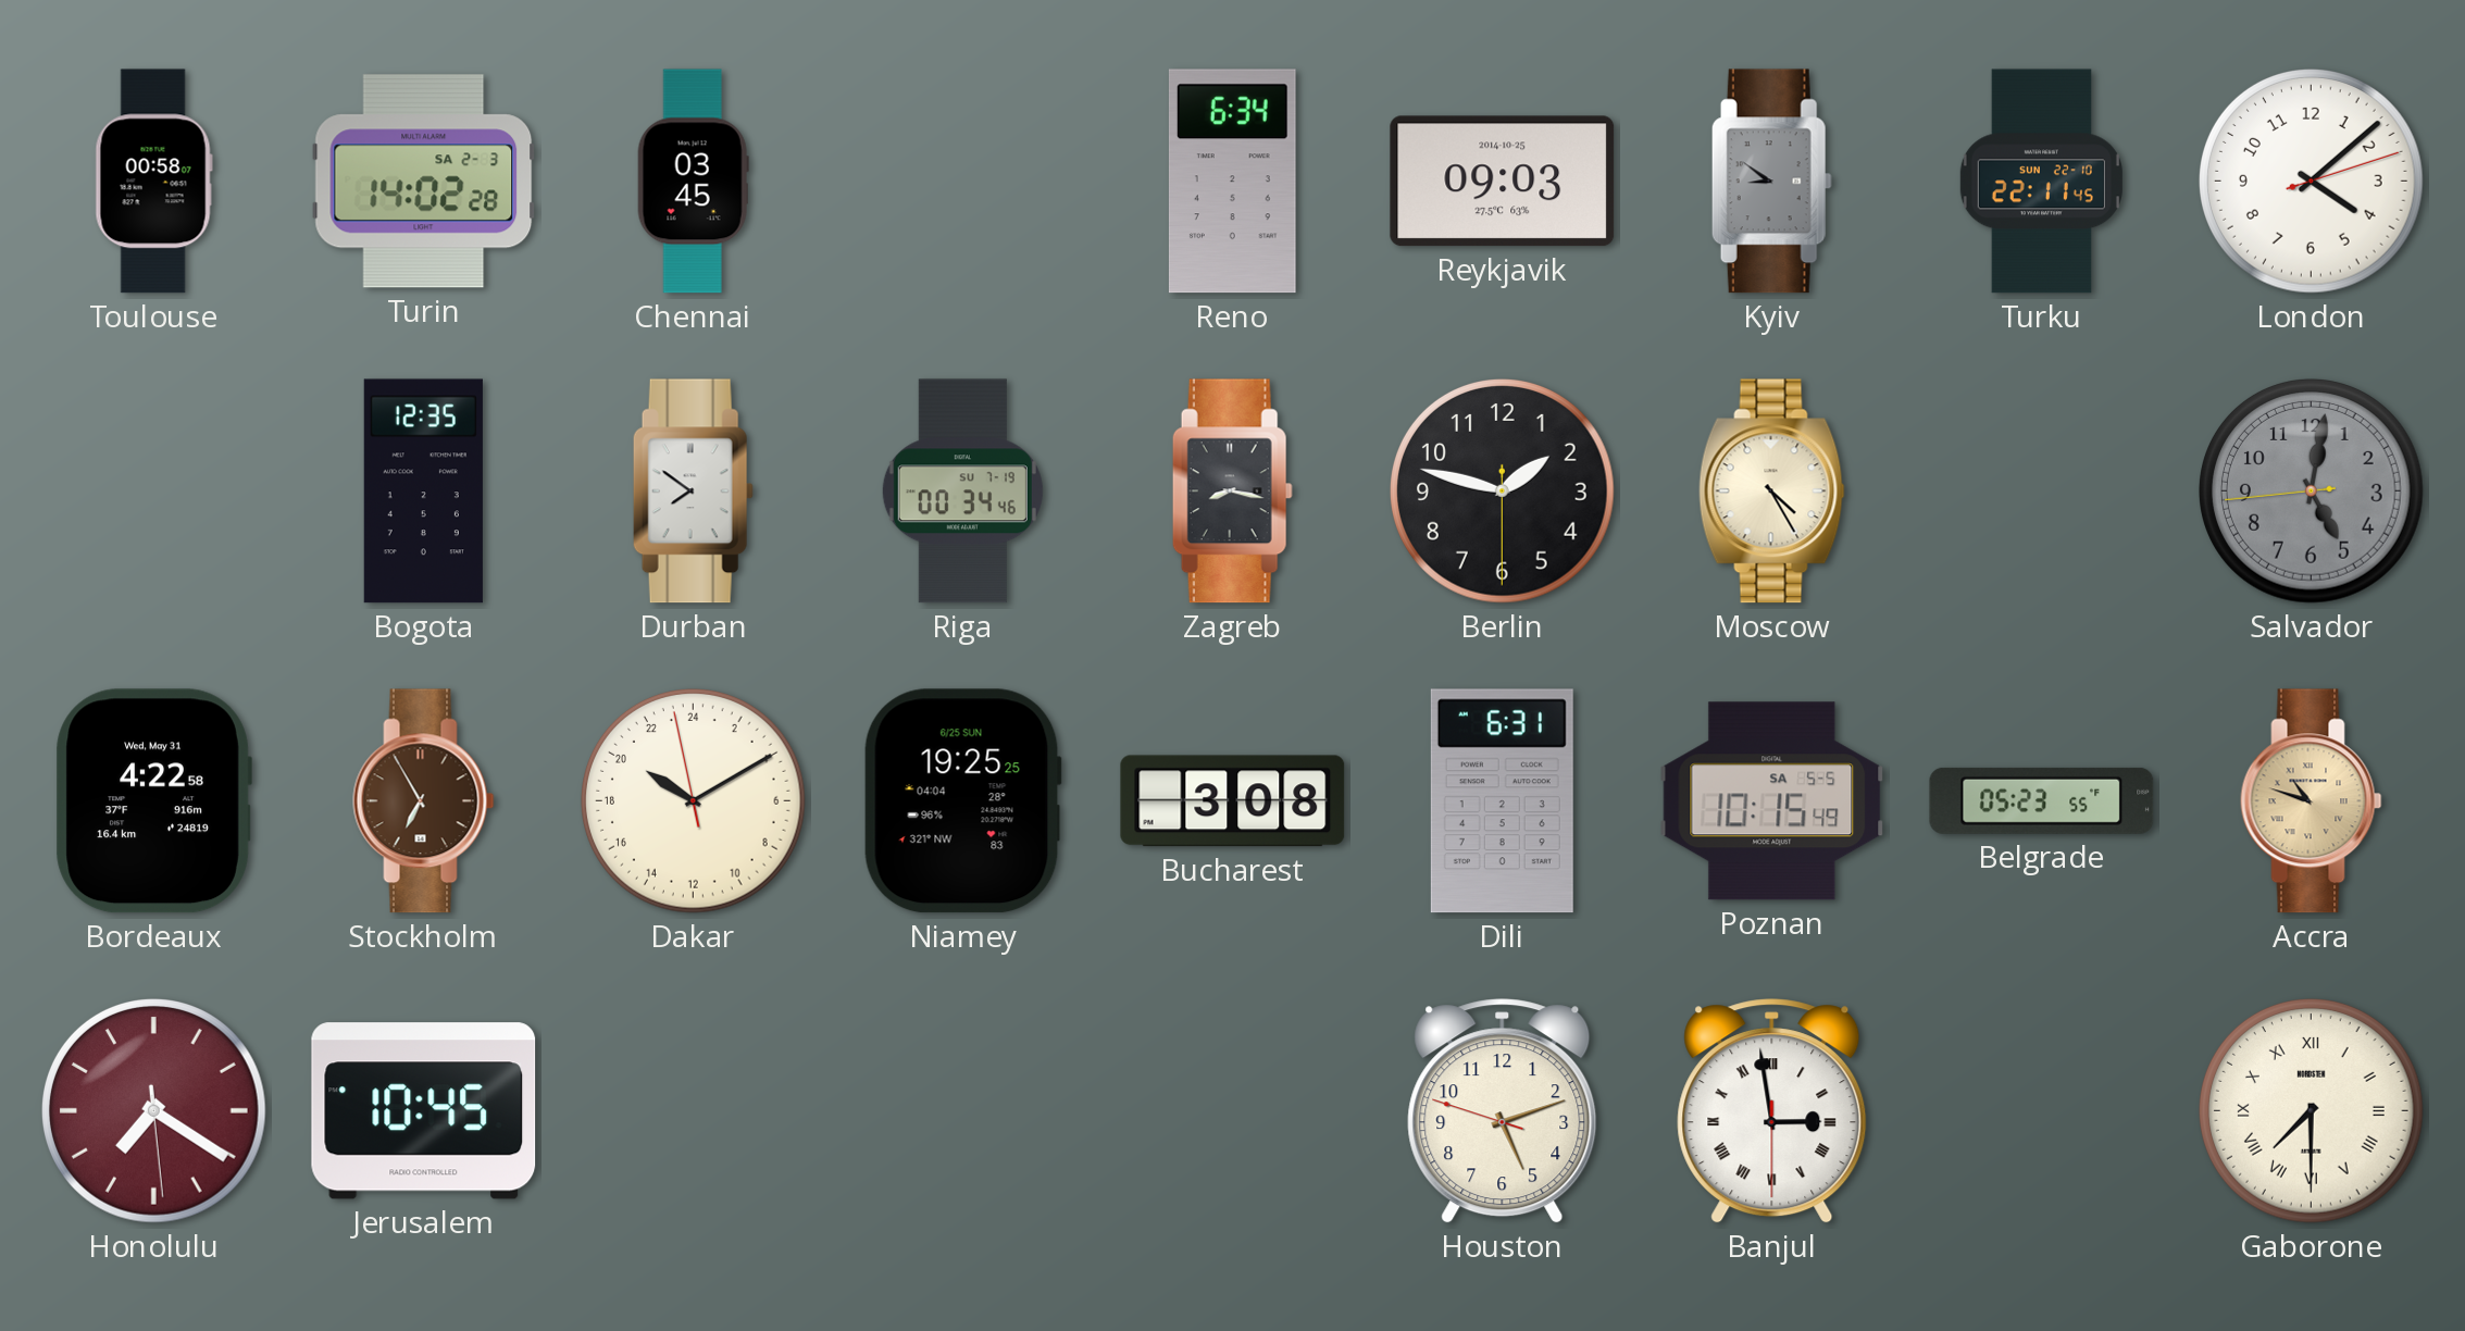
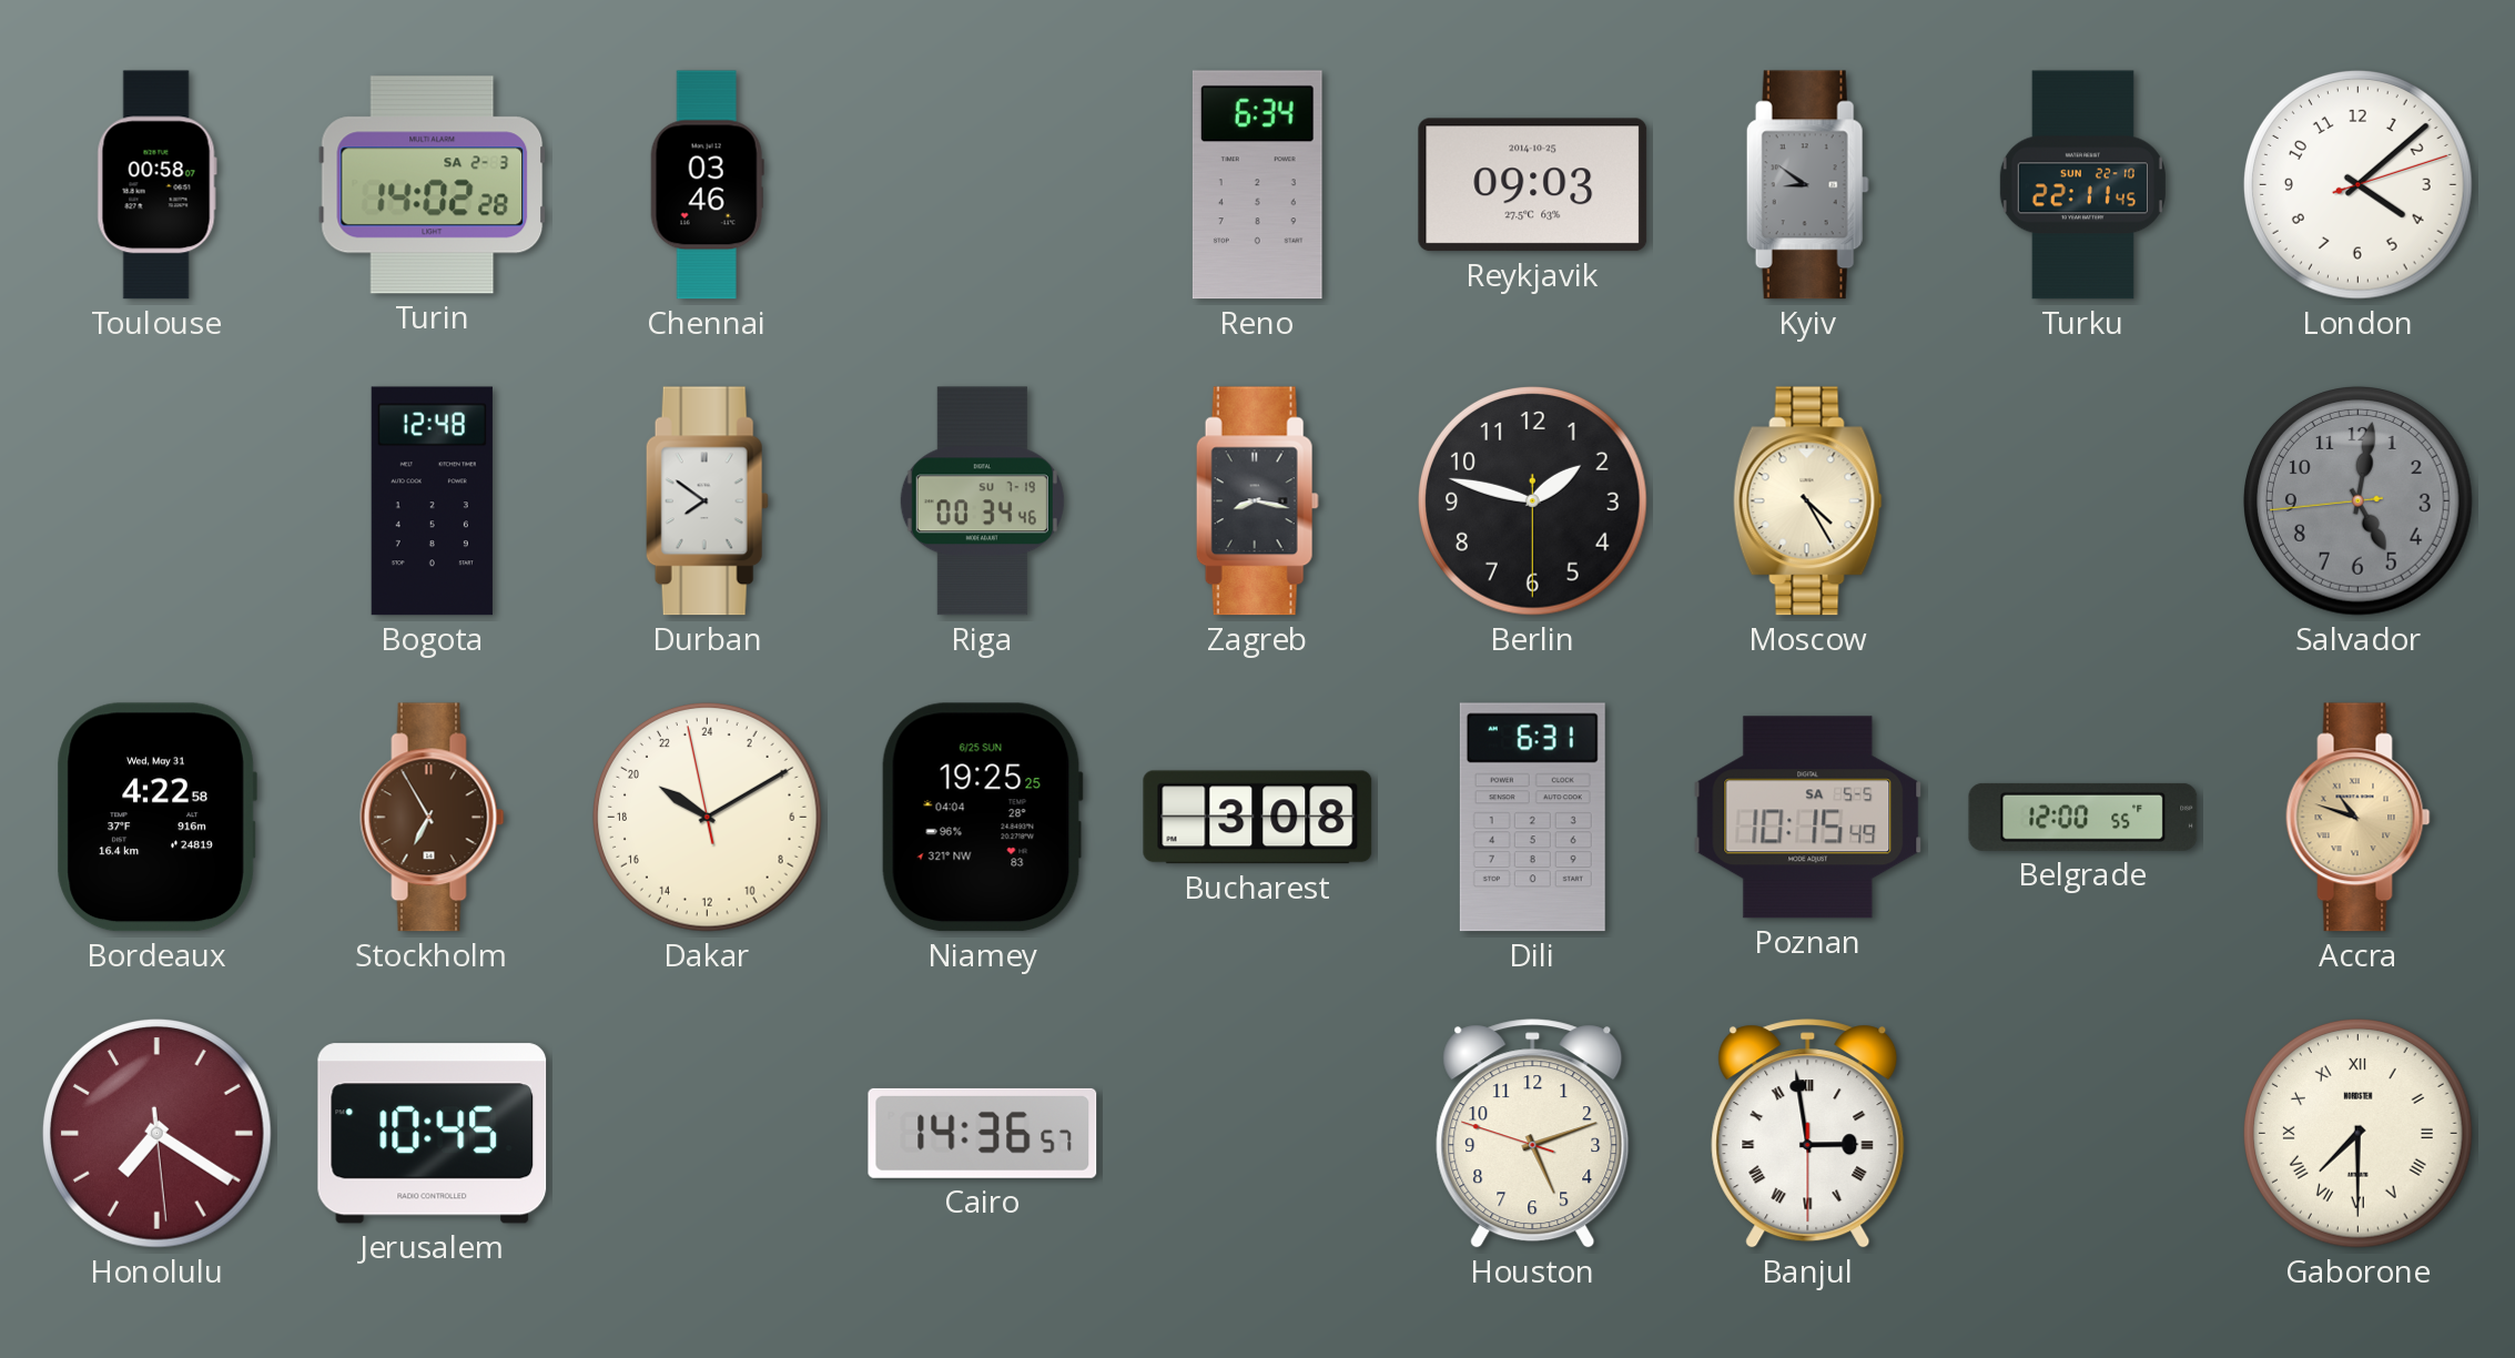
Chennai: 03:45 -> 03:46 (707, 185)
Bogota: 12:35 -> 12:48 (432, 501)
Belgrade: 05:23 -> 12:00 (2083, 817)
Cairo: none -> 14:36 (983, 1133)
